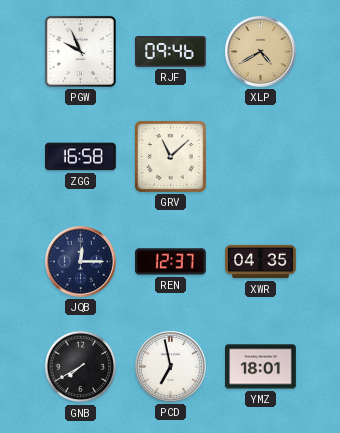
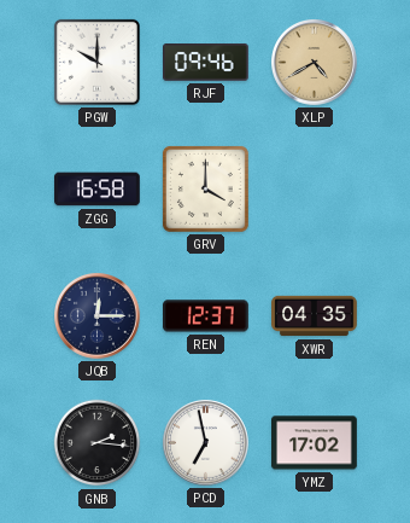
PGW: 9:56 -> 10:00 (96, 62)
GRV: 11:08 -> 4:00 (205, 188)
GNB: 7:40 -> 2:16 (98, 443)
YMZ: 18:01 -> 17:02 (315, 443)
